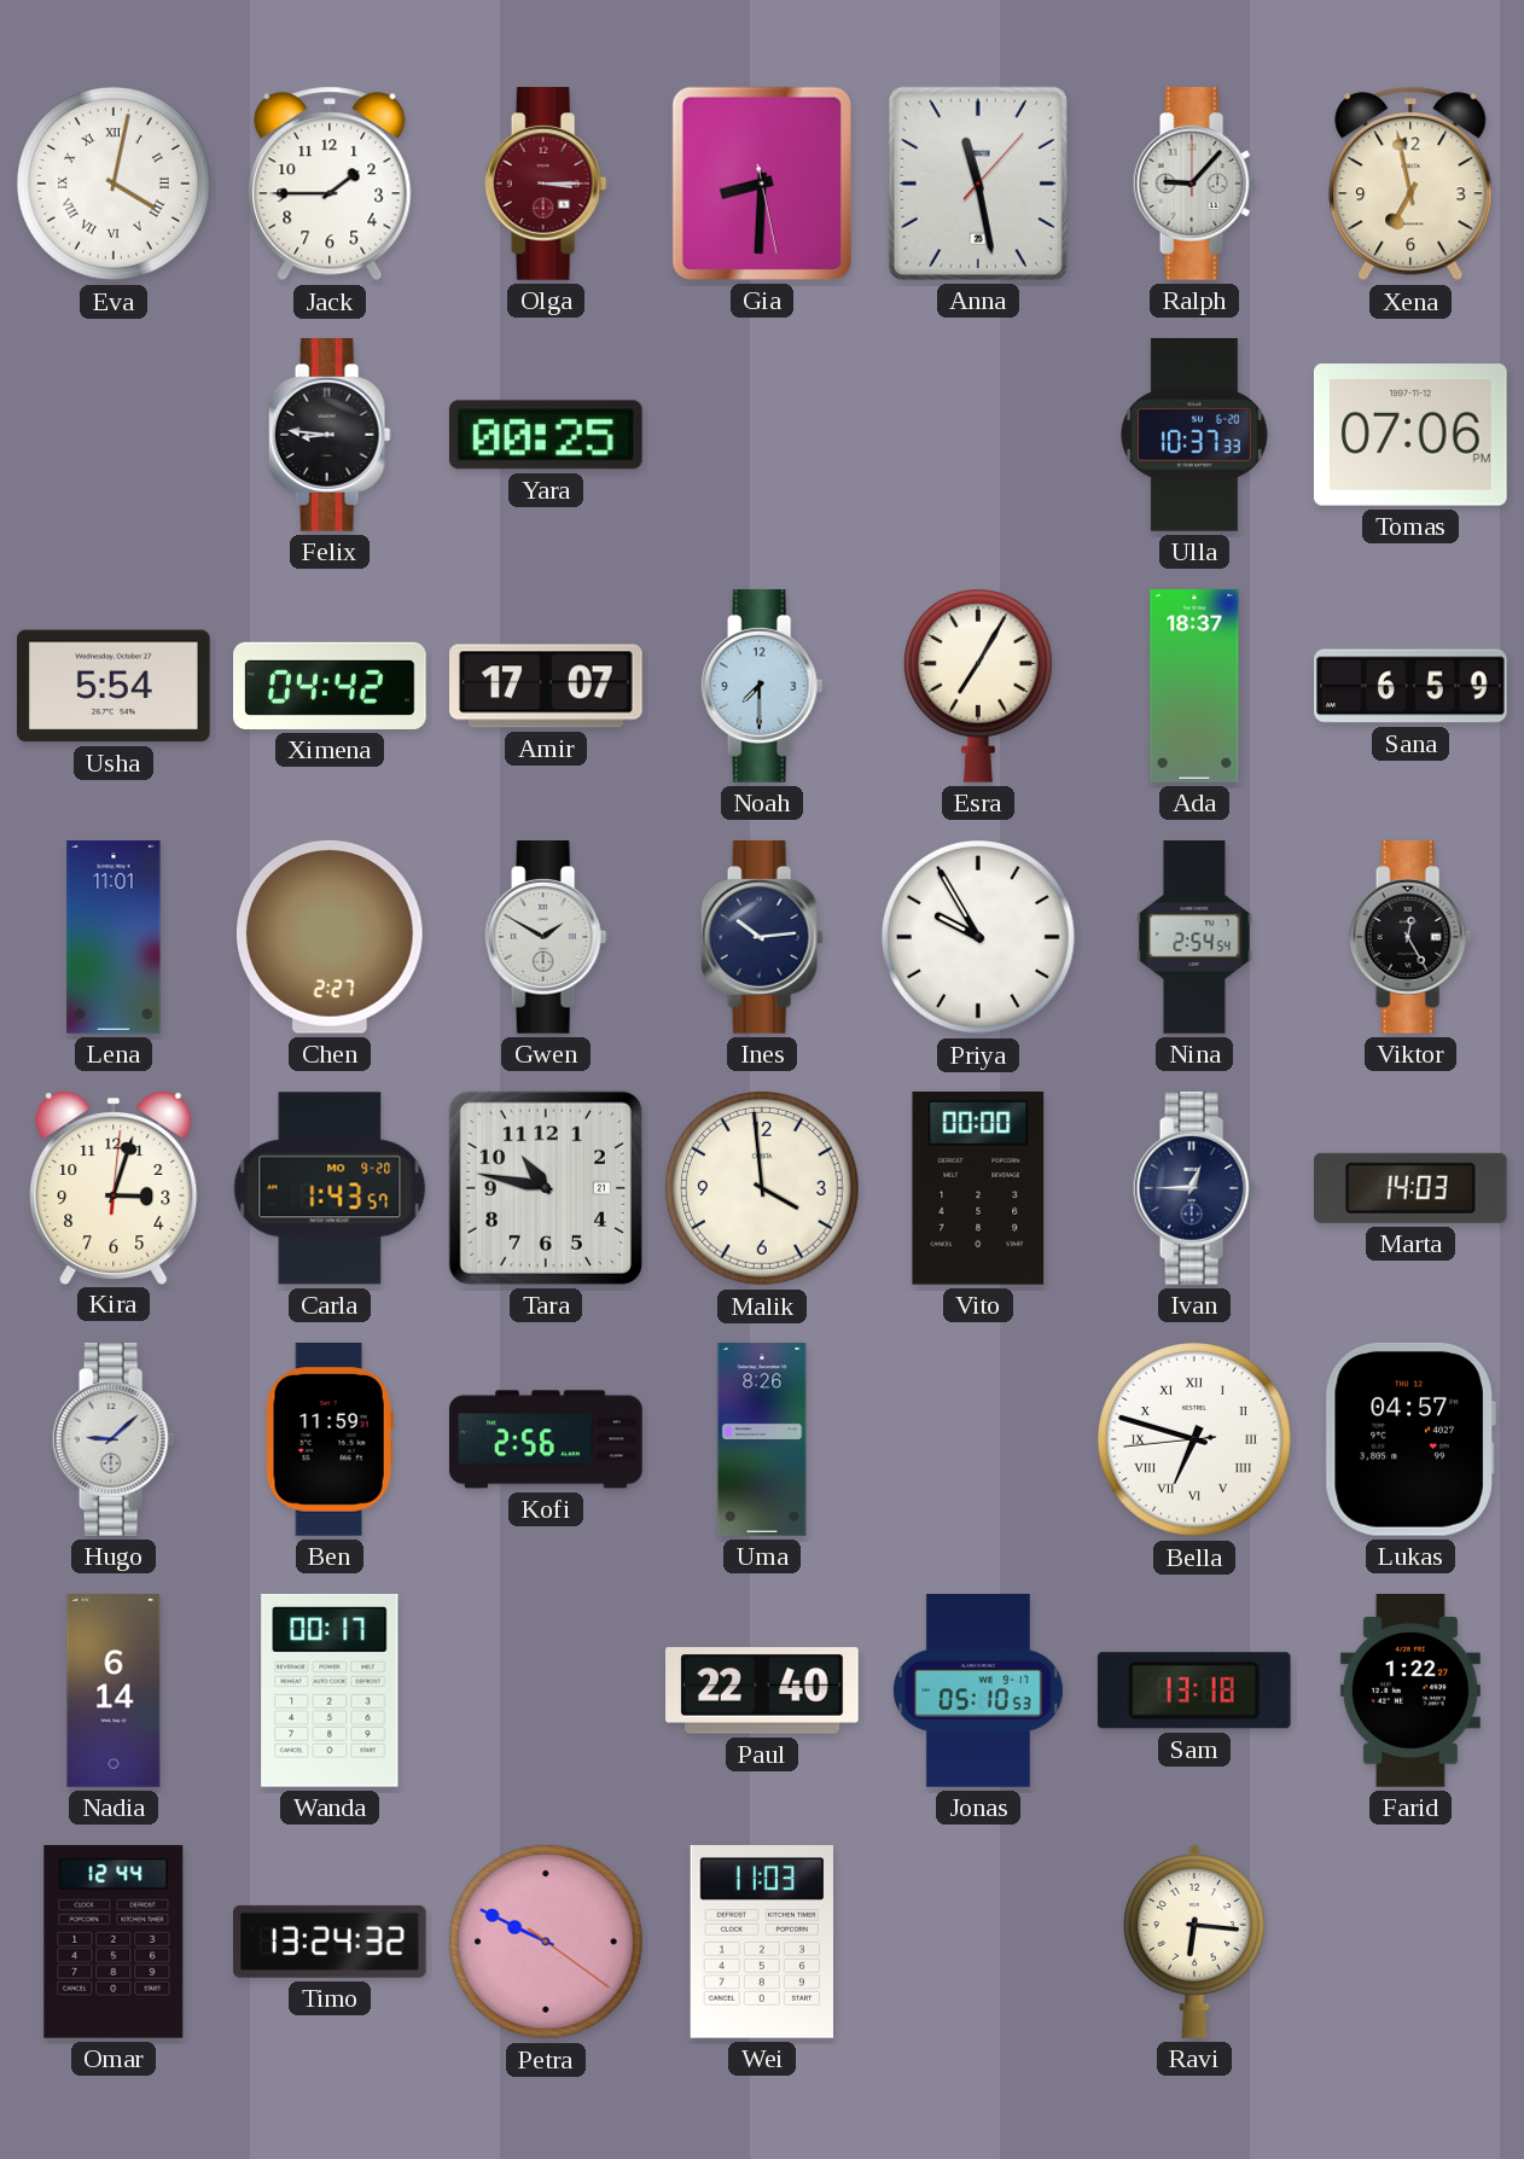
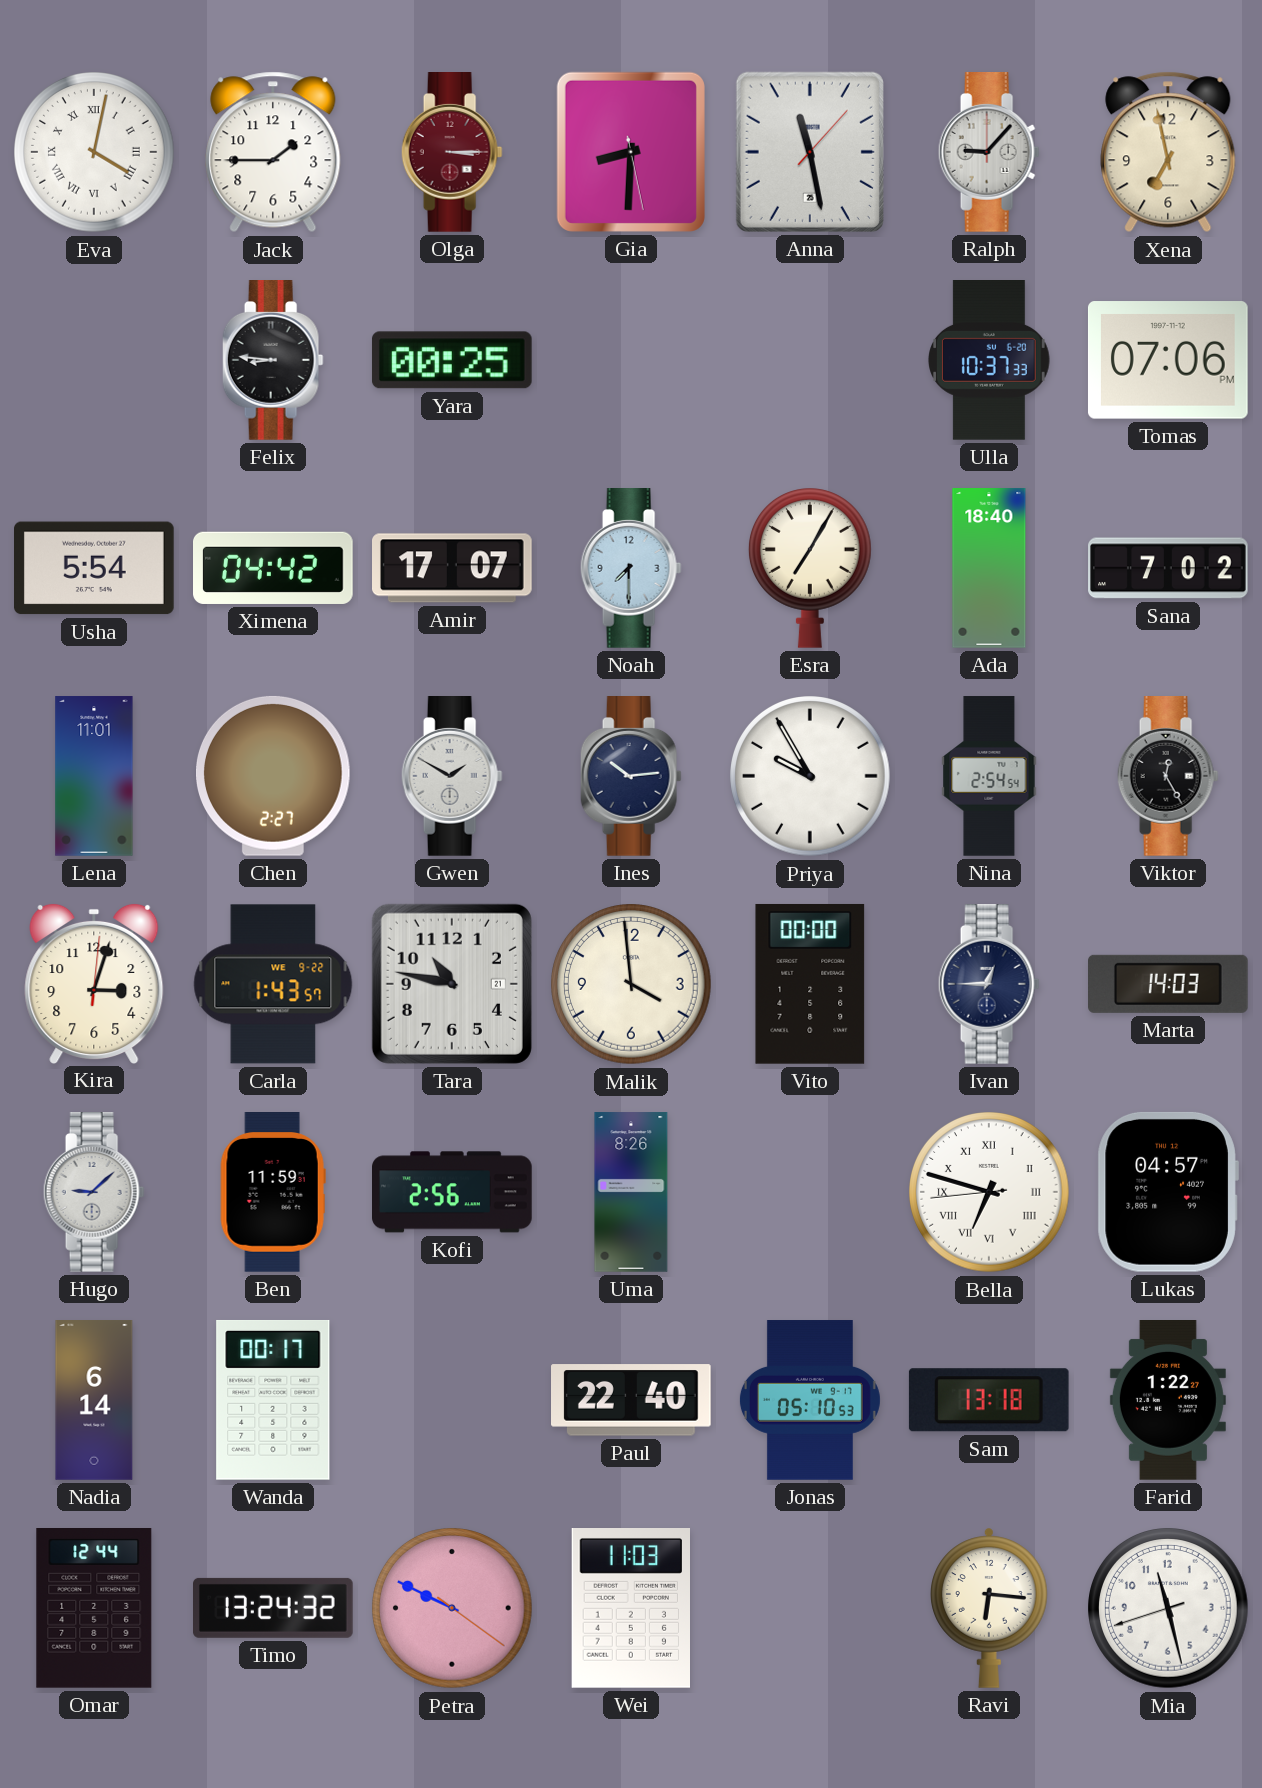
Ada: 18:37 -> 18:40 (989, 568)
Sana: 6:59 -> 7:02 (1168, 568)
Carla date: MO 9-20 -> WE 9-22 (273, 984)
Mia: none -> 11:27 (1168, 1608)
